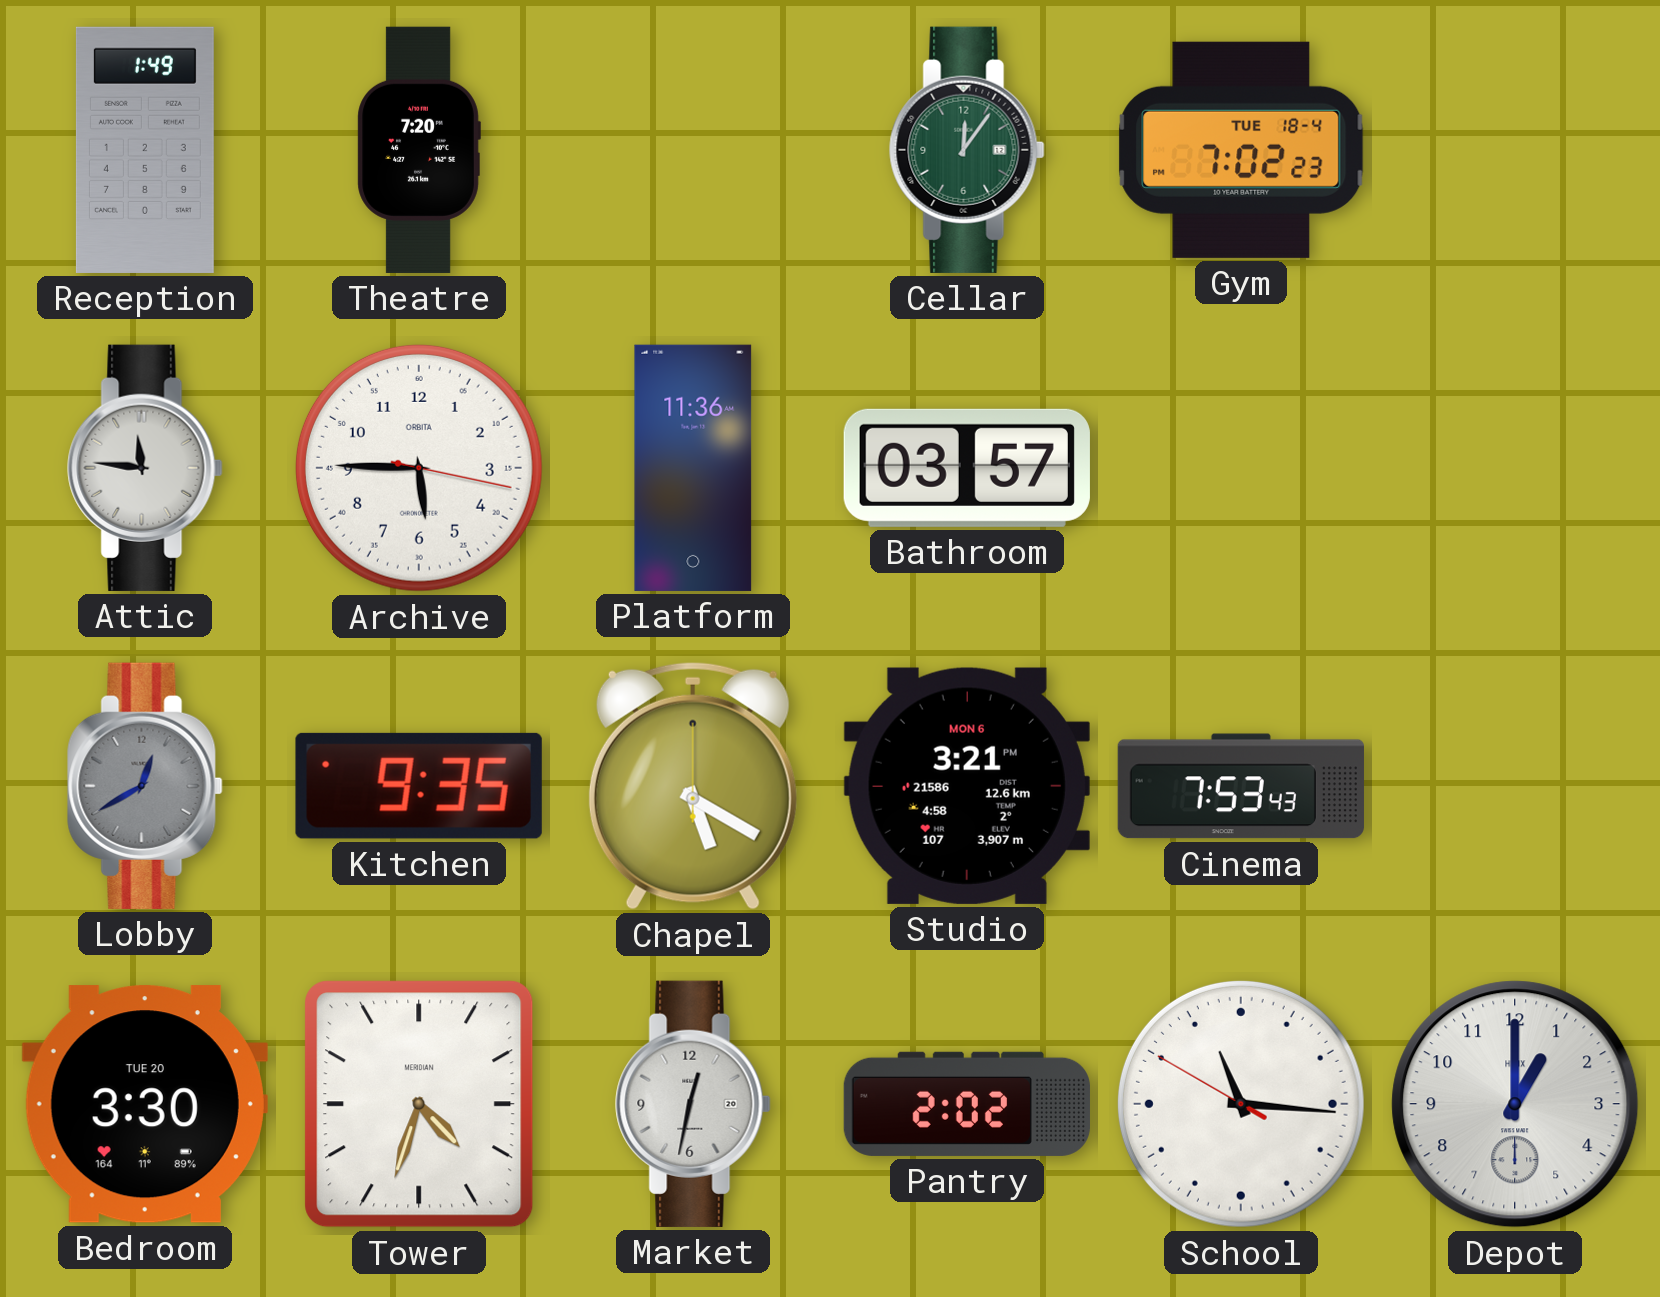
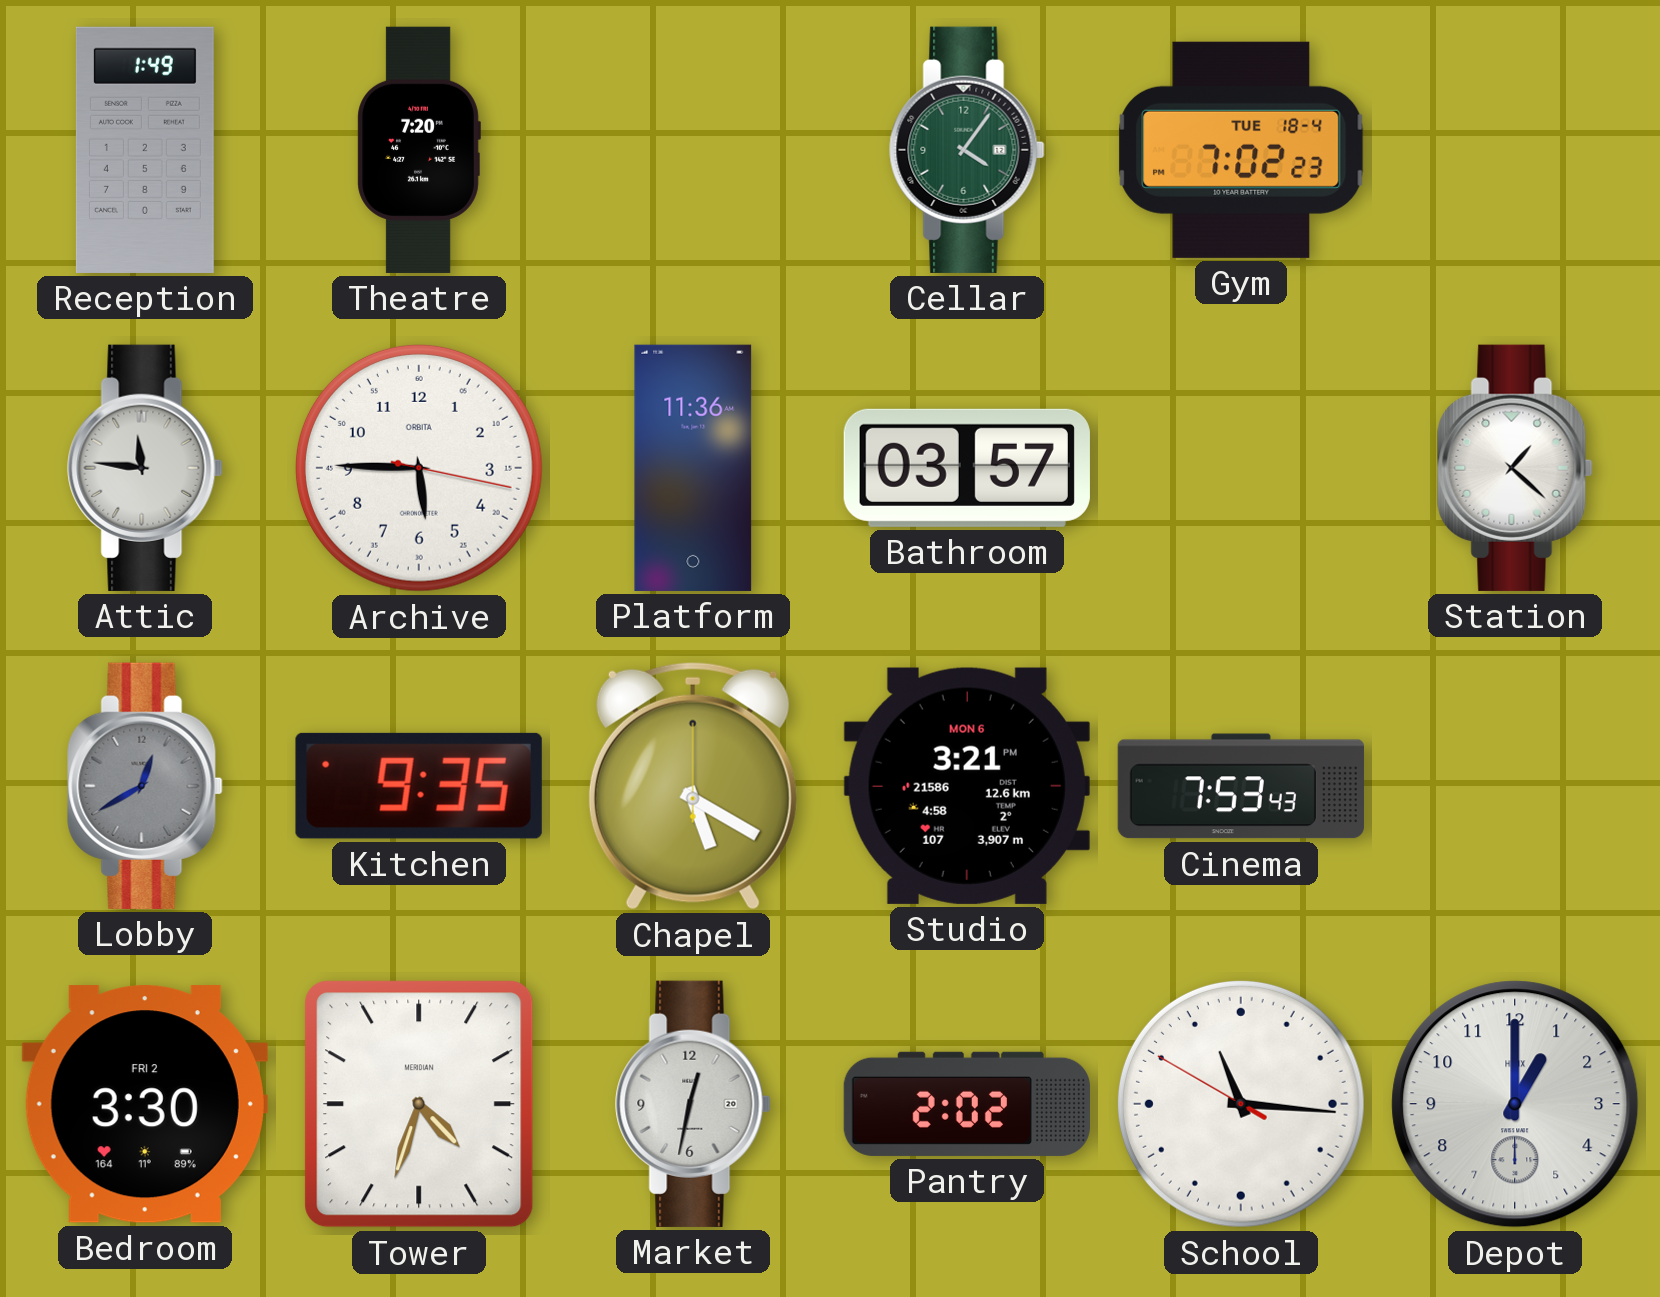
Cellar: 12:06 -> 4:06 (967, 150)
Station: none -> 1:22 (1515, 468)
Bedroom date: TUE 20 -> FRI 2 (145, 1104)
